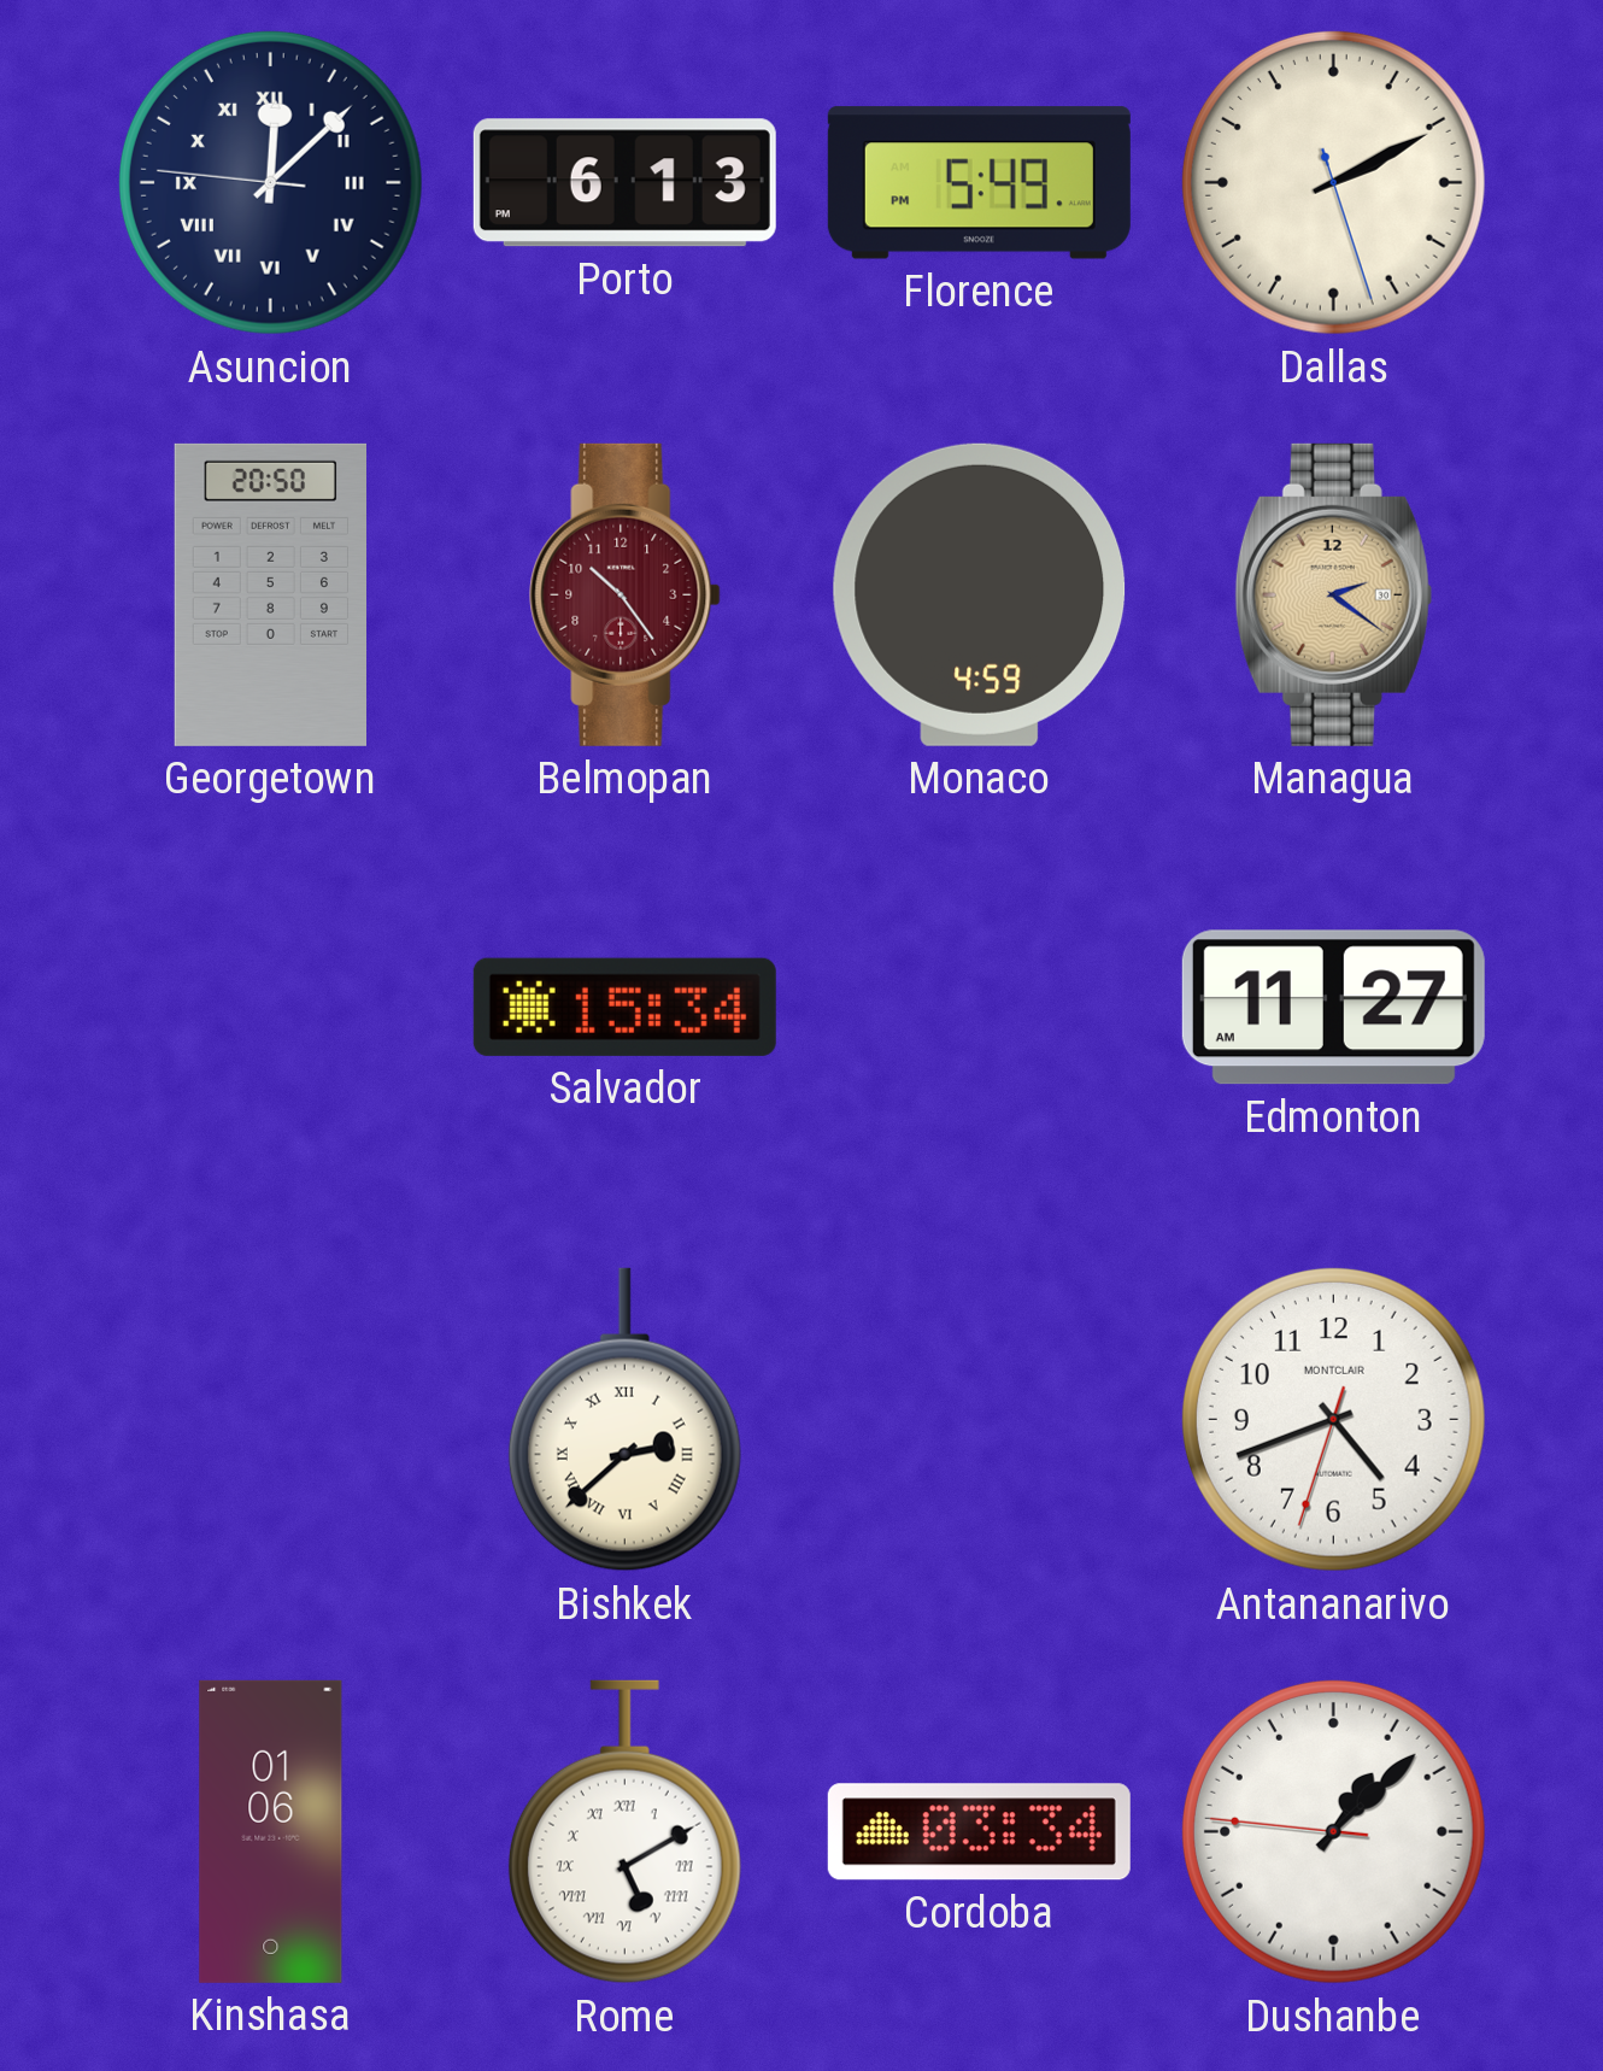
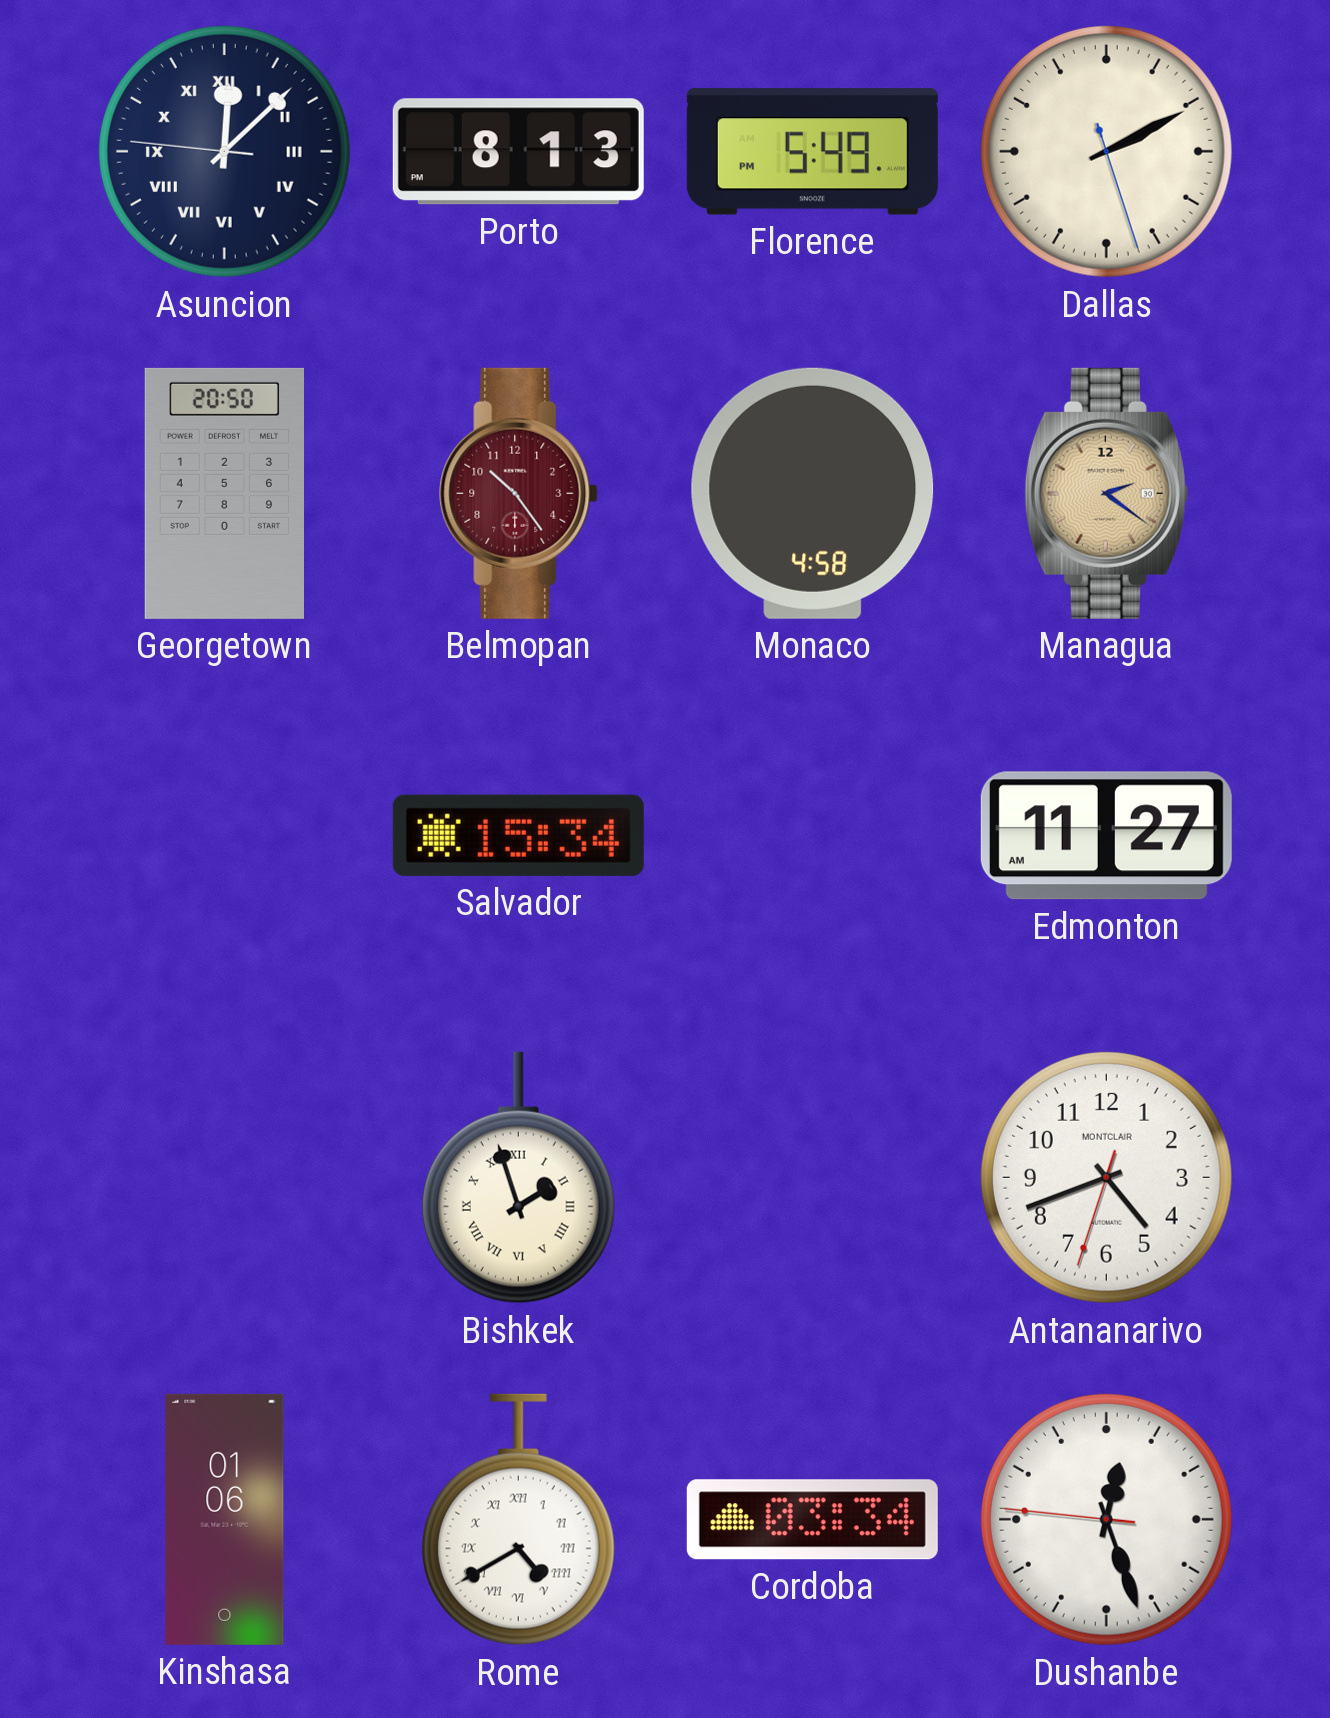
Porto: 6:13 -> 8:13 (518, 152)
Monaco: 4:59 -> 4:58 (813, 493)
Bishkek: 2:38 -> 1:57 (518, 1178)
Rome: 5:10 -> 4:40 (518, 1520)
Dushanbe: 1:07 -> 12:26 (1106, 1519)
